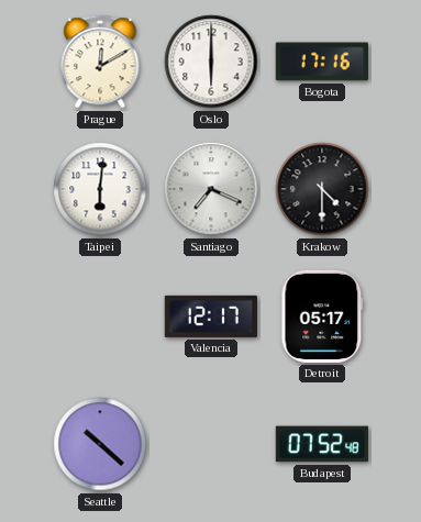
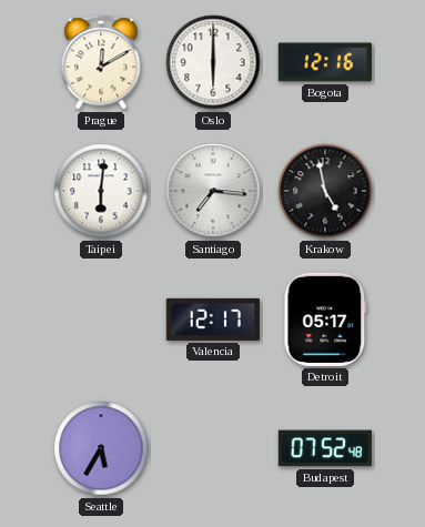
Bogota: 17:16 -> 12:16 (325, 62)
Santiago: 7:19 -> 7:16 (213, 191)
Krakow: 4:30 -> 4:58 (325, 191)
Seattle: 10:22 -> 5:35 (101, 448)
